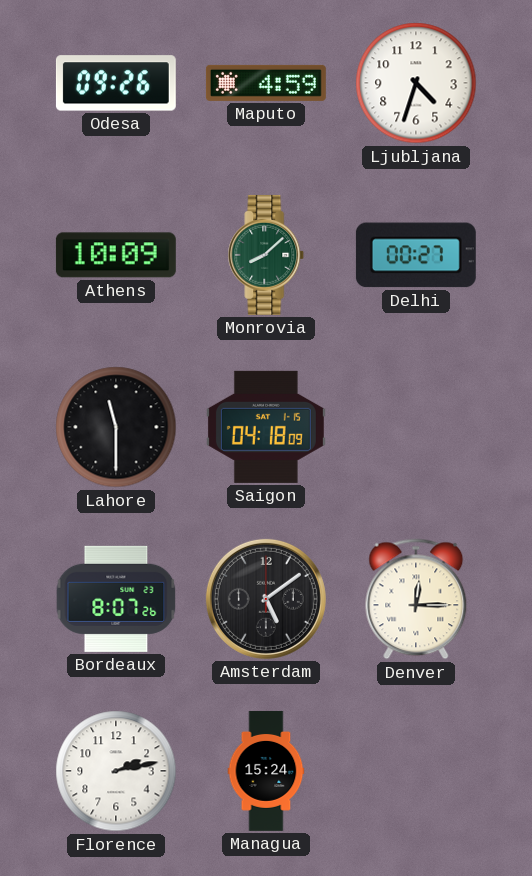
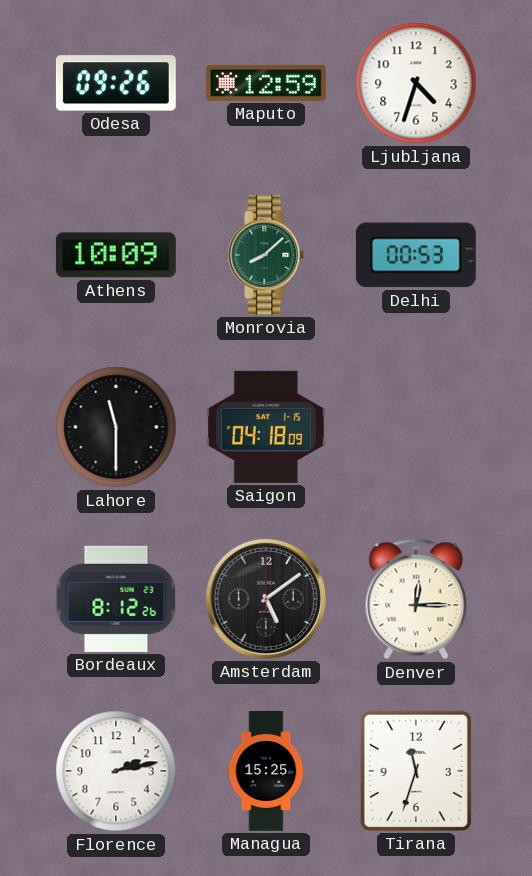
Maputo: 4:59 -> 12:59 (266, 83)
Delhi: 00:27 -> 00:53 (416, 255)
Bordeaux: 8:07 -> 8:12 (116, 599)
Managua: 15:24 -> 15:25 (266, 771)
Tirana: none -> 11:33 (416, 771)
